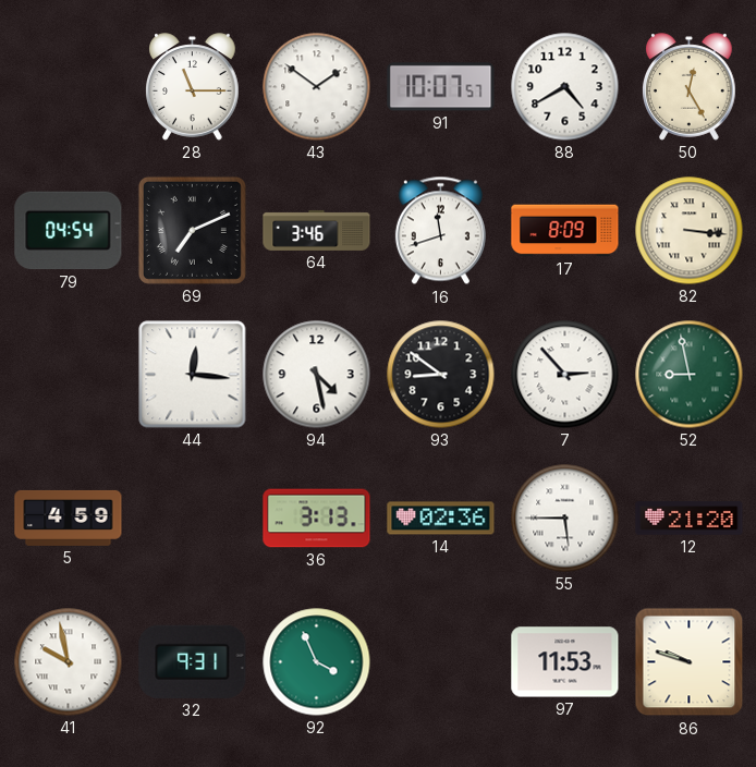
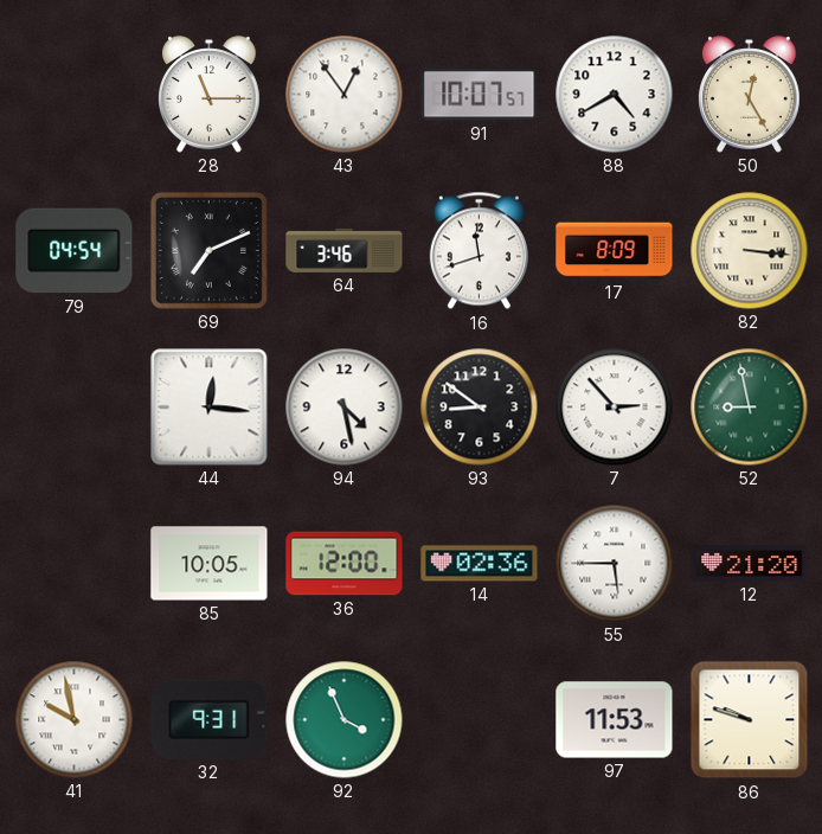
43: 1:51 -> 12:54 (345, 95)
5: 4:59 -> none (69, 518)
85: none -> 10:05 (210, 564)
36: 3:13 -> 12:00 (345, 564)
